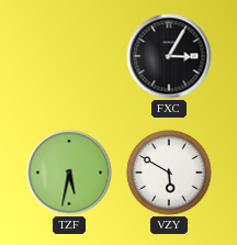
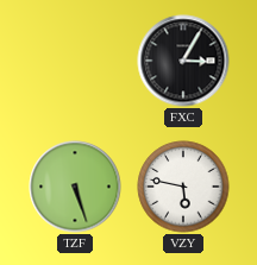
TZF: 5:32 -> 5:27 (75, 187)
VZY: 5:50 -> 5:47 (183, 187)
